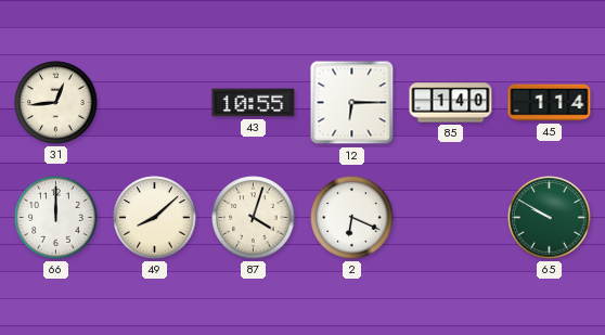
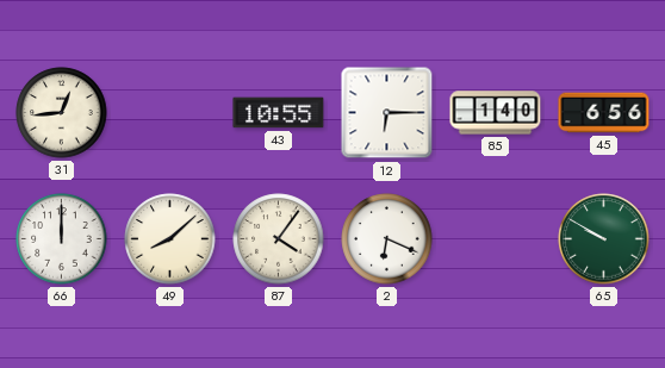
45: 1:14 -> 6:56 (604, 113)
87: 4:03 -> 4:06 (279, 239)
